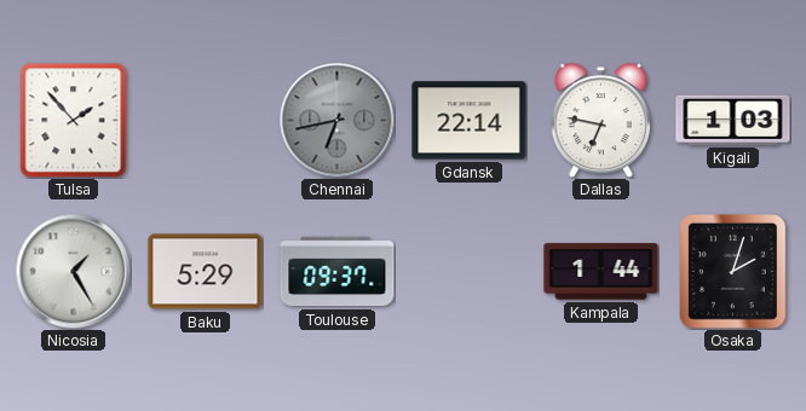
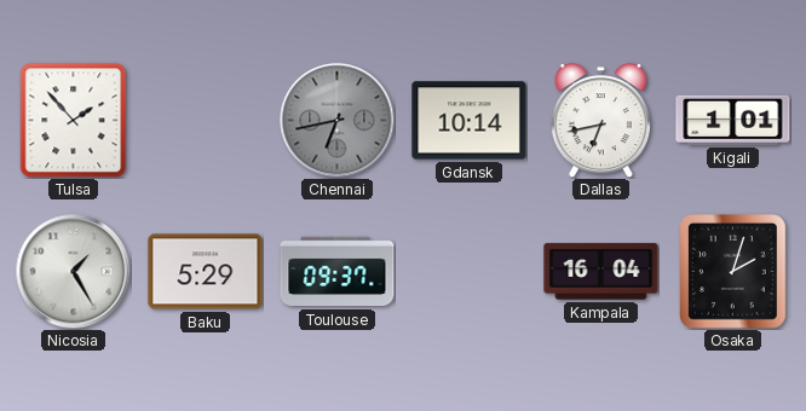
Gdansk: 22:14 -> 10:14 (470, 121)
Dallas: 6:47 -> 6:43 (600, 121)
Kigali: 1:03 -> 1:01 (733, 120)
Kampala: 1:44 -> 16:04 (601, 272)
